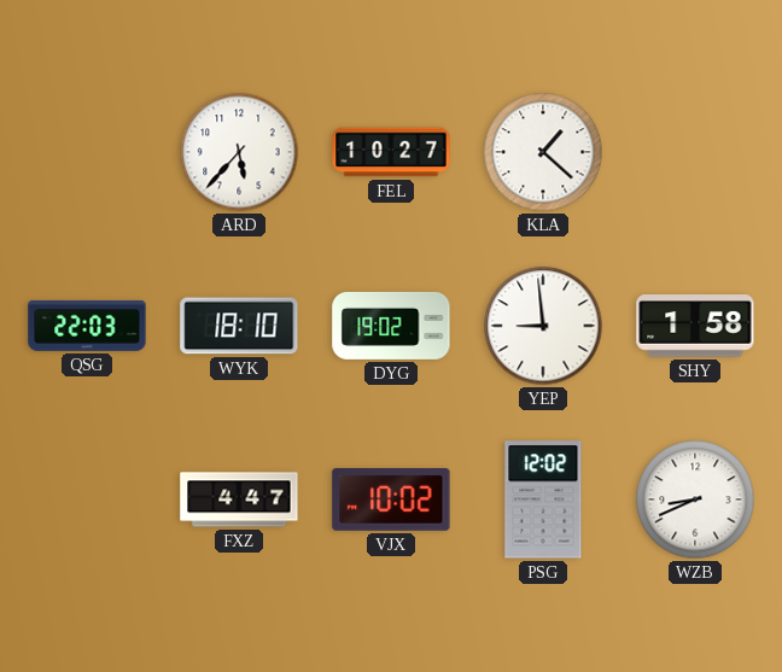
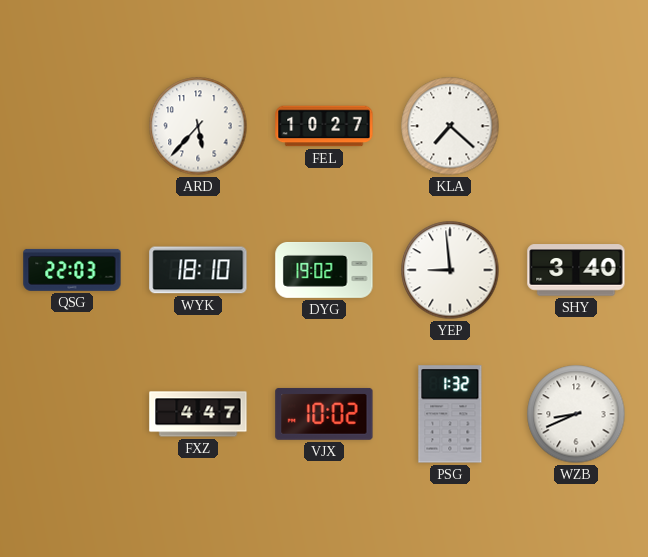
KLA: 1:22 -> 7:22 (450, 126)
SHY: 1:58 -> 3:40 (576, 270)
PSG: 12:02 -> 1:32 (450, 414)
